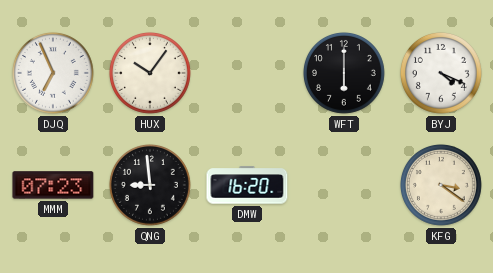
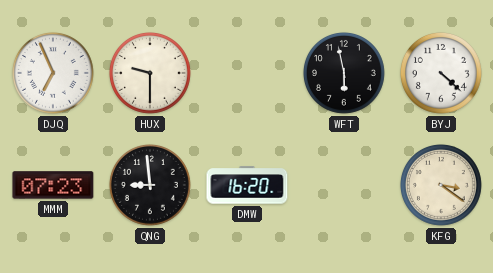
HUX: 10:06 -> 9:30 (150, 73)
WFT: 6:00 -> 5:58 (344, 73)
BYJ: 4:19 -> 4:22 (441, 73)
